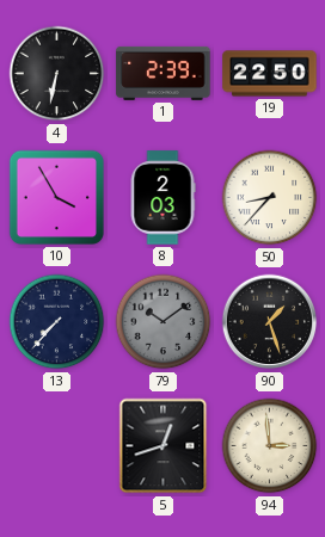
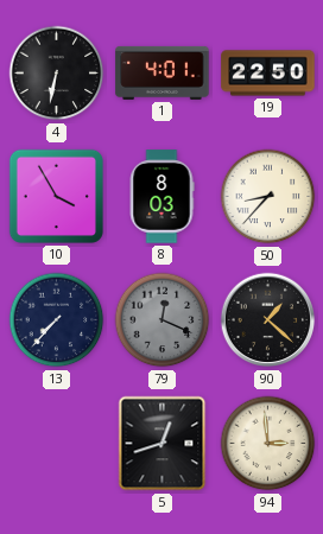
1: 2:39 -> 4:01 (163, 72)
8: 2:03 -> 8:03 (161, 197)
79: 10:09 -> 12:19 (163, 320)
90: 1:27 -> 1:22 (268, 320)
